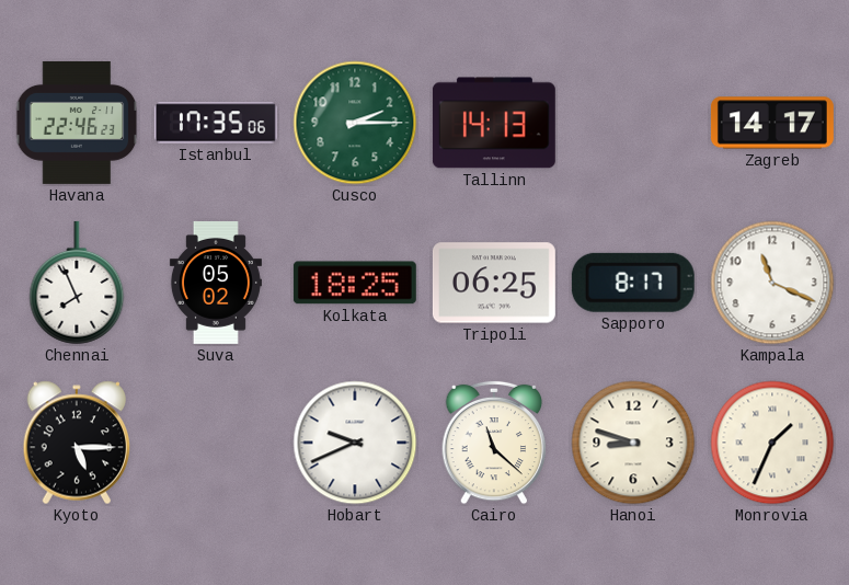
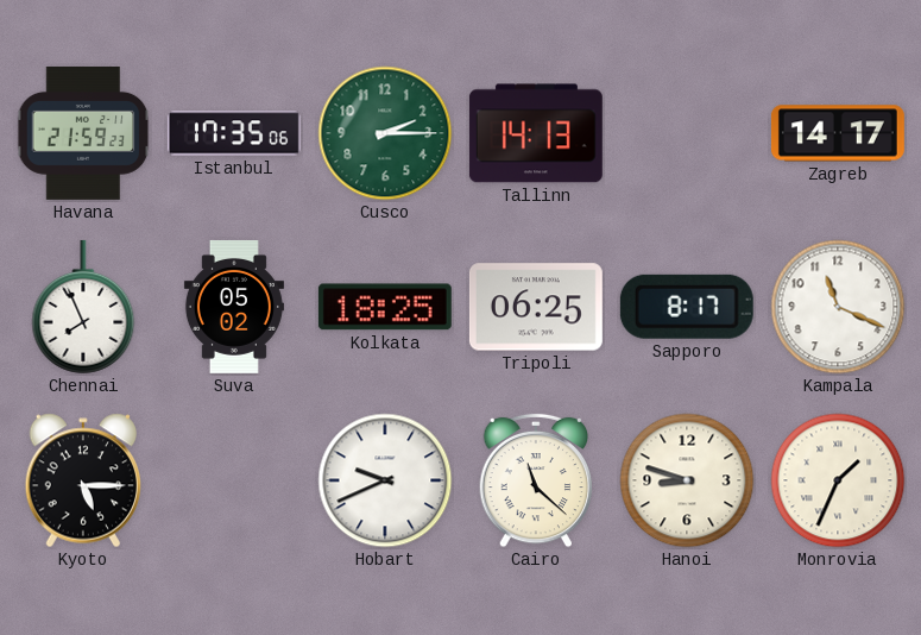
Havana: 22:46 -> 21:59 (83, 133)
